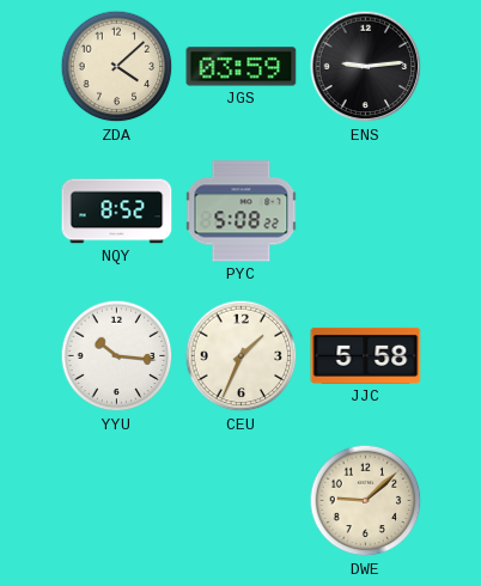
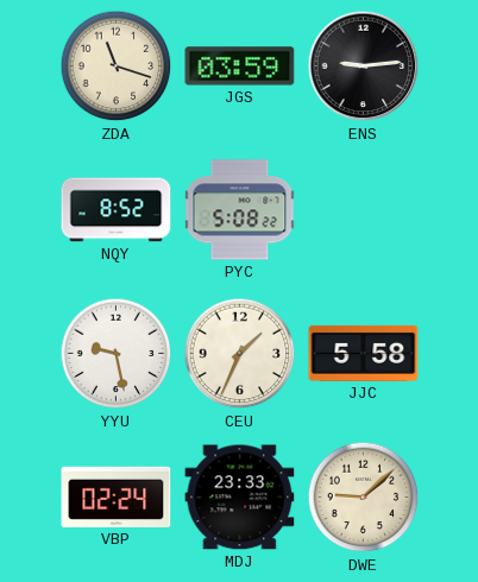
ZDA: 4:08 -> 11:18 (117, 67)
YYU: 10:16 -> 9:28 (117, 354)
VBP: none -> 02:24 (117, 496)
MDJ: none -> 23:33 (240, 498)
